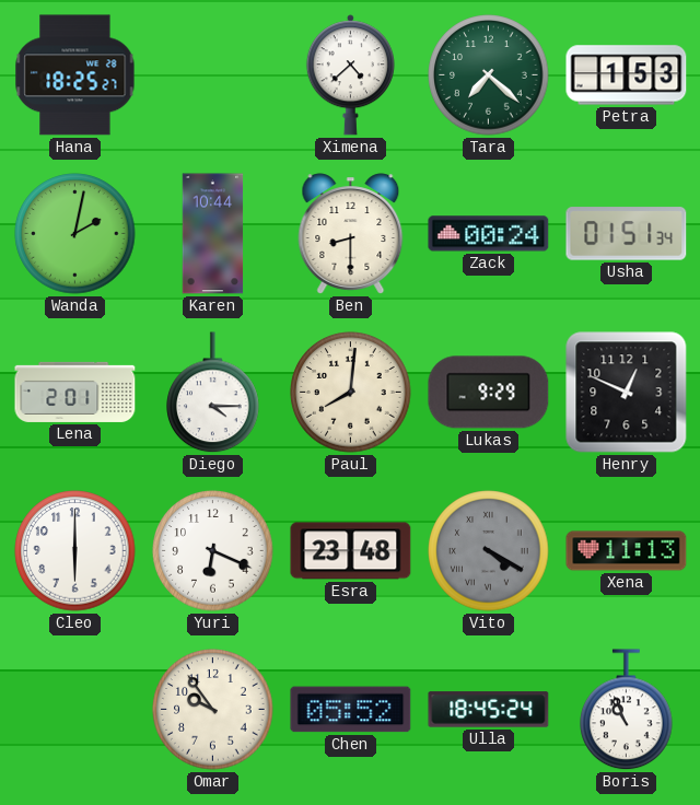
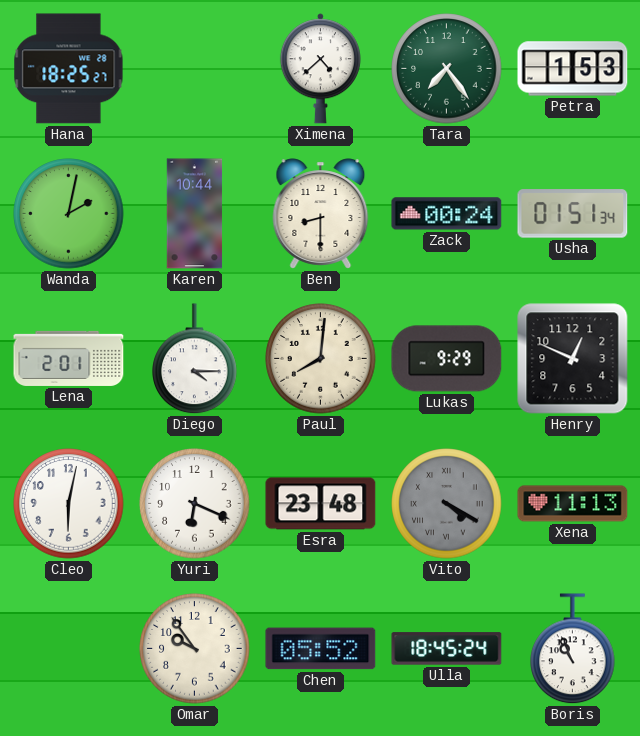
Tara: 7:22 -> 7:24 (447, 69)
Cleo: 6:00 -> 6:02 (69, 504)
